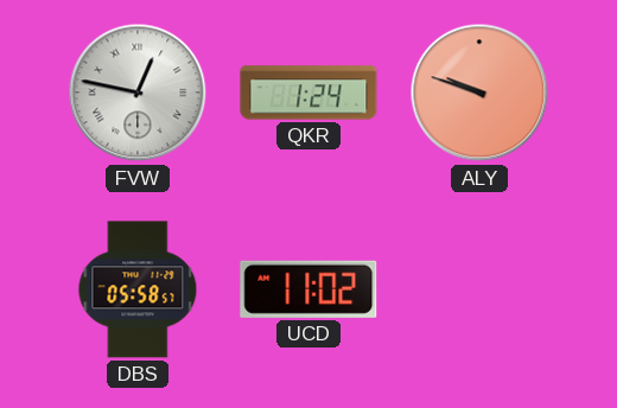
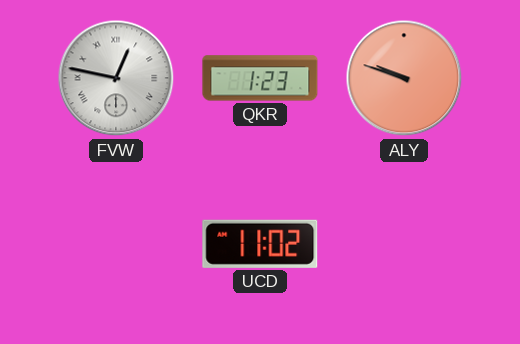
QKR: 1:24 -> 1:23 (260, 78)
DBS: 05:58 -> none (138, 289)
